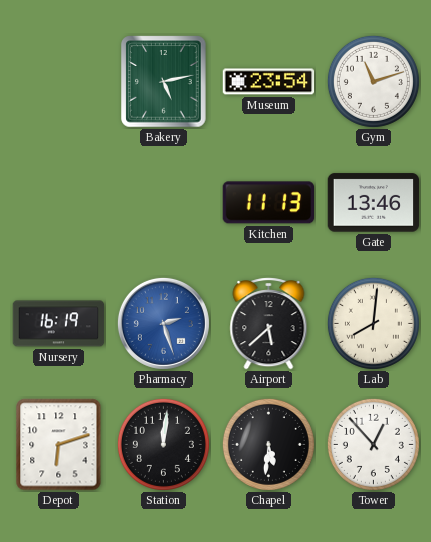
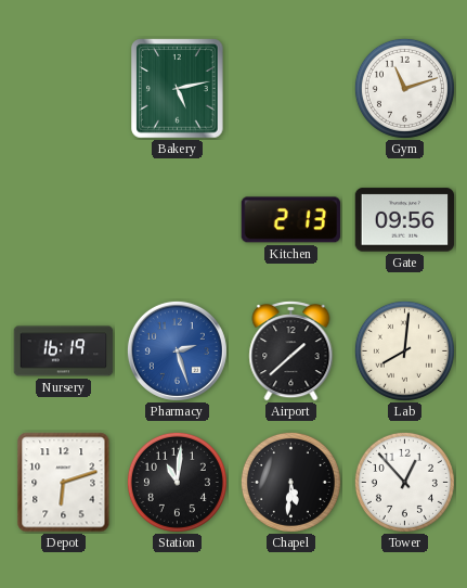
Museum: 23:54 -> none (269, 82)
Kitchen: 11:13 -> 2:13 (290, 220)
Gate: 13:46 -> 09:56 (405, 220)
Airport: 5:38 -> 1:38 (291, 351)
Station: 12:01 -> 11:01 (177, 482)
